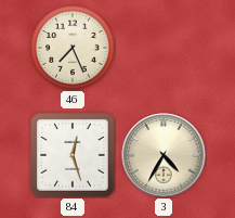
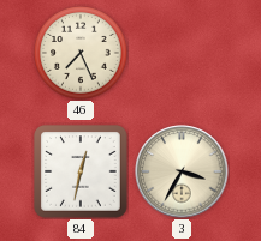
84: 12:27 -> 12:32 (81, 171)
3: 4:35 -> 3:35 (182, 171)
